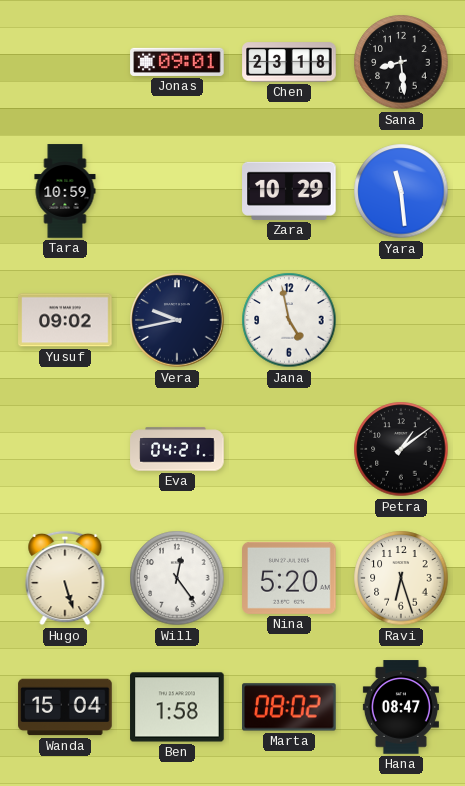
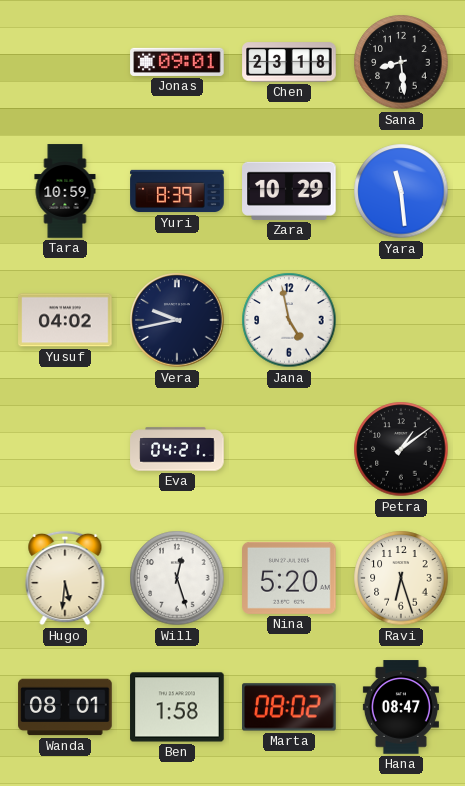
Yuri: none -> 8:39 (177, 191)
Yusuf: 09:02 -> 04:02 (65, 320)
Hugo: 5:27 -> 5:31 (65, 578)
Will: 12:24 -> 12:27 (177, 578)
Wanda: 15:04 -> 08:01 (65, 707)
